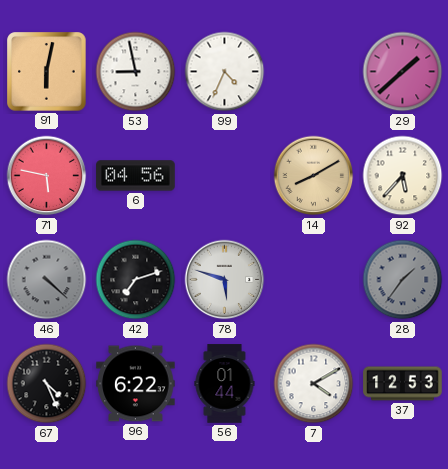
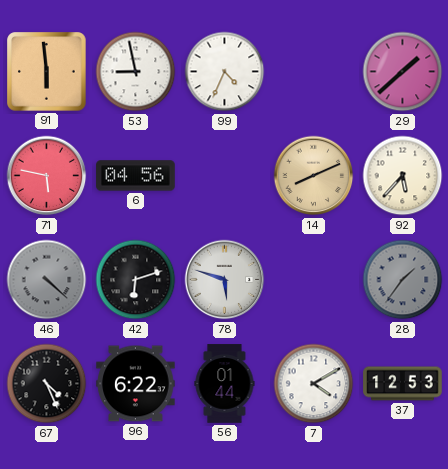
91: 6:02 -> 5:59 (47, 72)
14: 8:10 -> 8:11 (314, 176)
42: 7:12 -> 6:12 (136, 280)
